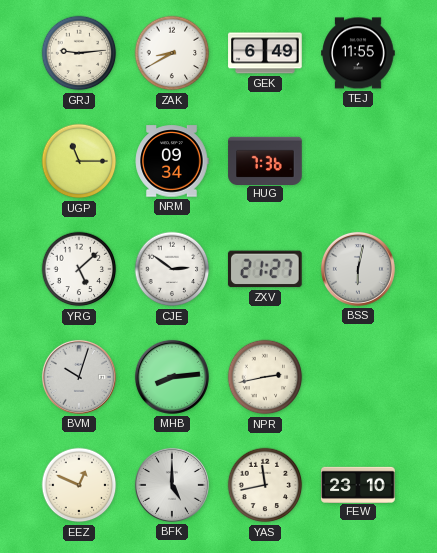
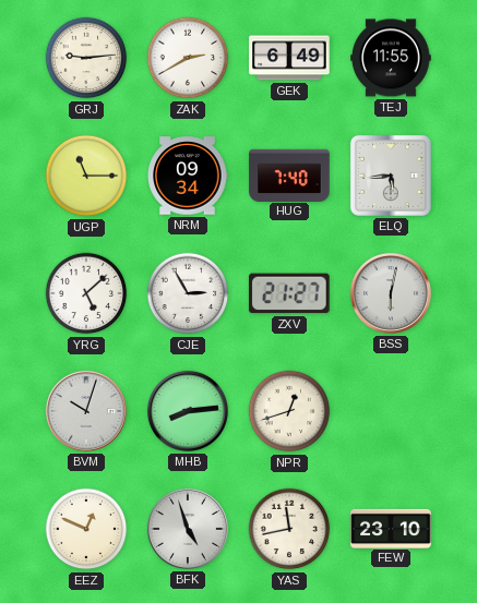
ZAK: 8:40 -> 2:40 (188, 58)
HUG: 7:36 -> 7:40 (289, 174)
ELQ: none -> 5:44 (391, 176)
CJE: 2:51 -> 2:55 (188, 293)
NPR: 2:43 -> 12:42 (289, 411)
BFK: 5:00 -> 4:57 (188, 529)
